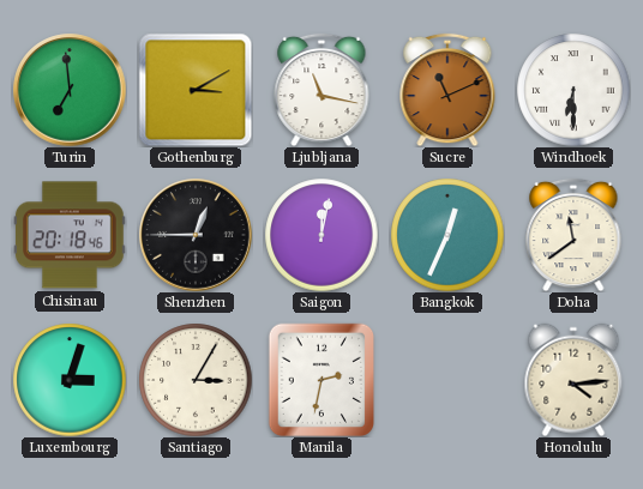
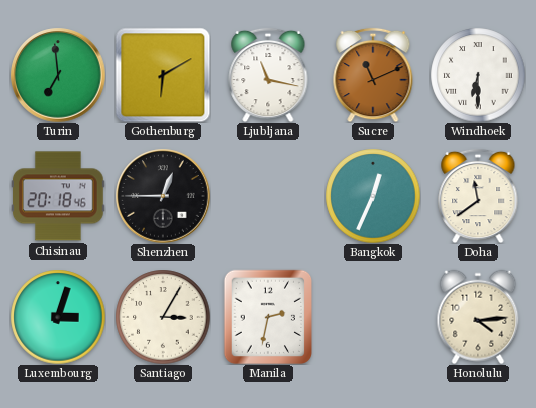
Gothenburg: 3:10 -> 6:10 (163, 75)
Saigon: 12:02 -> none (321, 235)
